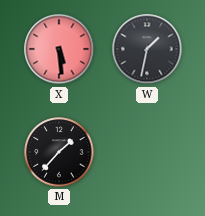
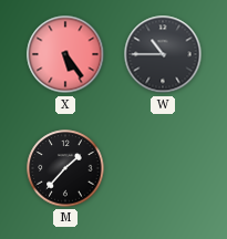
X: 5:29 -> 5:24 (65, 54)
W: 1:32 -> 10:45 (163, 54)
